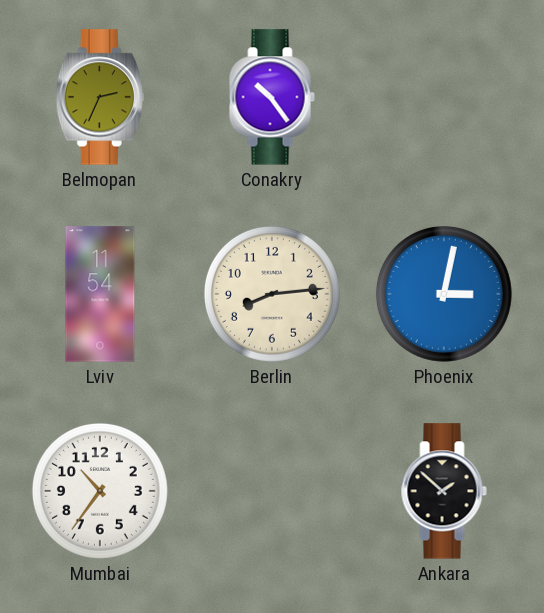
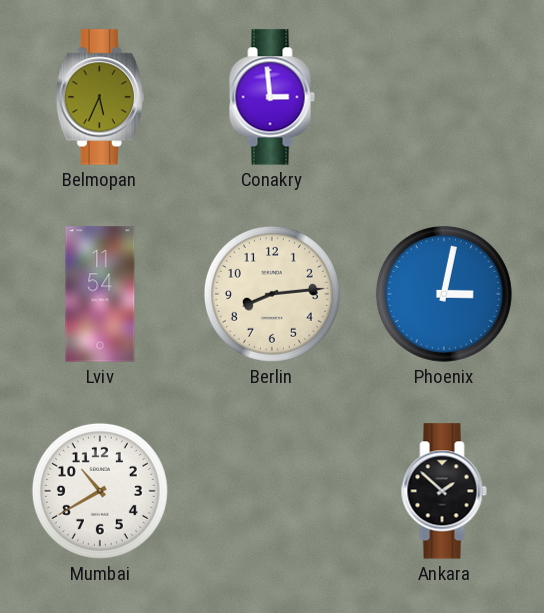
Belmopan: 2:34 -> 5:34 (100, 97)
Conakry: 10:24 -> 2:59 (272, 97)
Mumbai: 10:36 -> 10:40 (100, 491)
